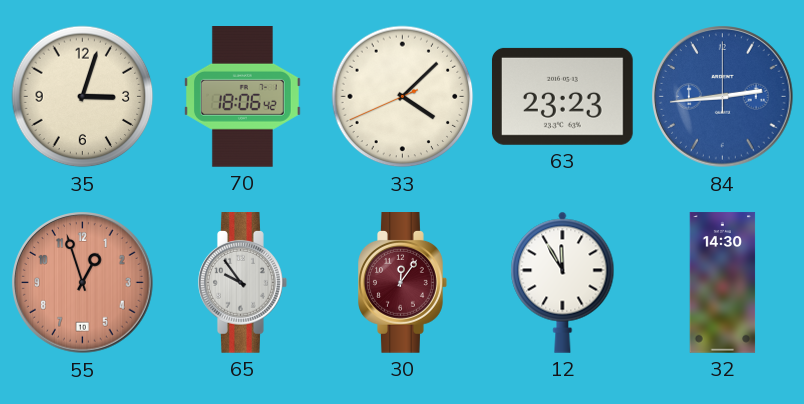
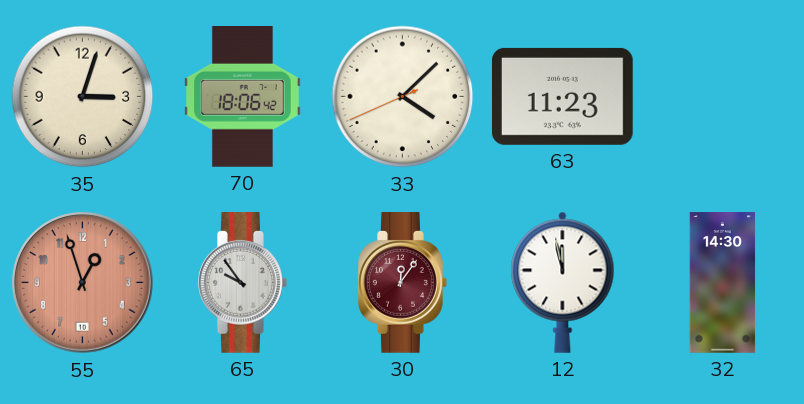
63: 23:23 -> 11:23 (562, 96)
84: 2:44 -> none (723, 97)
12: 11:55 -> 11:58 (563, 282)
